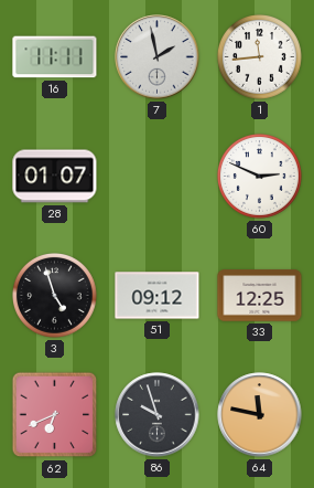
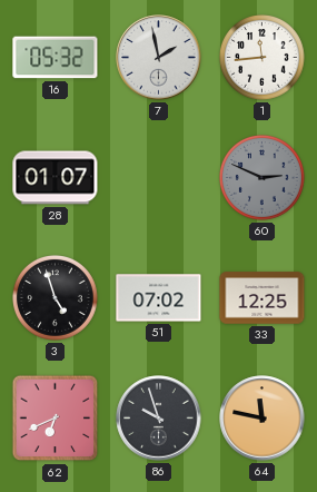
16: 11:11 -> 05:32 (56, 58)
60 dial: white -> grey (262, 178)
51: 09:12 -> 07:02 (159, 298)
